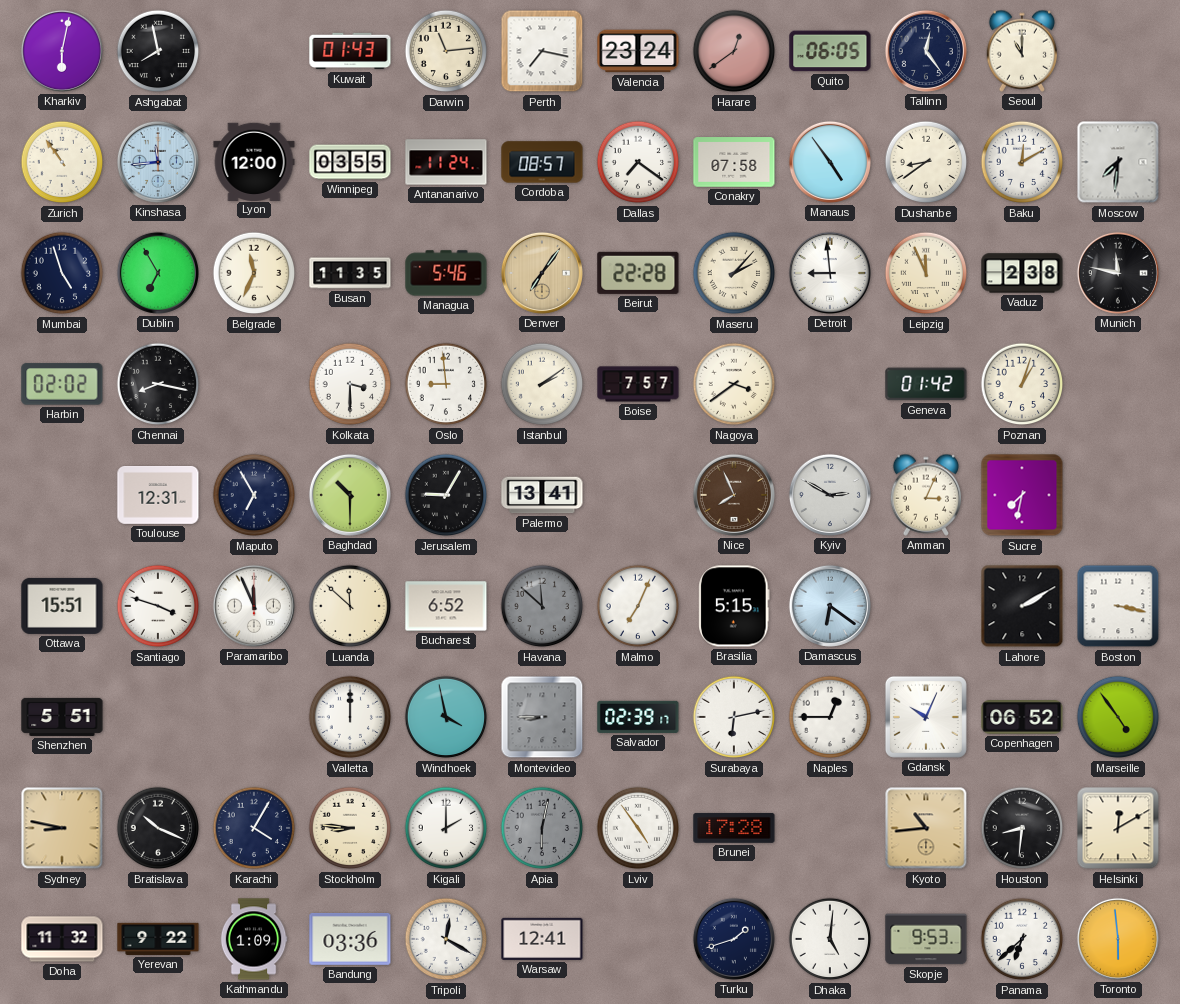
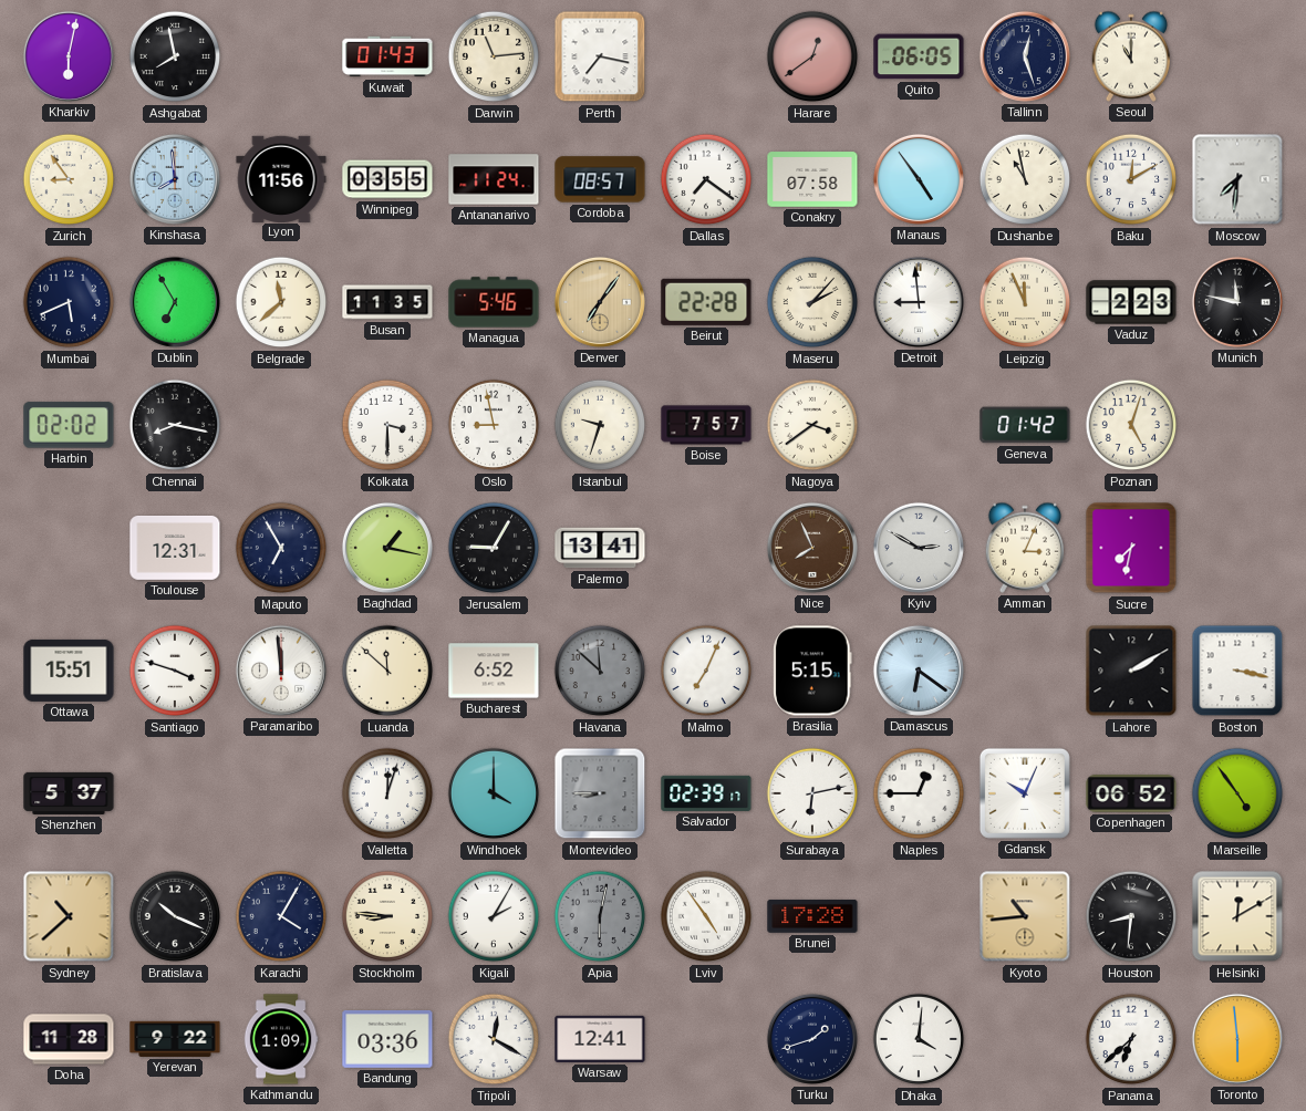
Valencia: 23:24 -> none (638, 51)
Tallinn: 12:24 -> 12:27 (1025, 56)
Zurich: 10:54 -> 8:54 (69, 179)
Kinshasa: 11:44 -> 7:59 (175, 179)
Lyon: 12:00 -> 11:56 (281, 178)
Dushanbe: 8:39 -> 10:58 (1025, 179)
Mumbai: 4:57 -> 5:41 (69, 302)
Belgrade: 11:34 -> 11:38 (281, 302)
Vaduz: 2:38 -> 2:23 (1131, 302)
Oslo: 8:59 -> 8:58 (494, 425)
Istanbul: 2:09 -> 9:33 (600, 425)
Poznan: 1:03 -> 5:03 (1131, 425)
Baghdad: 10:30 -> 1:17 (387, 548)
Paramaribo: 11:56 -> 11:59 (281, 671)
Shenzhen: 5:51 -> 5:37 (69, 793)
Valletta: 12:00 -> 12:03 (387, 793)
Windhoek: 3:58 -> 4:00 (494, 793)
Sydney: 8:47 -> 10:38 (69, 916)
Kigali: 2:00 -> 2:05 (494, 916)
Doha: 11:32 -> 11:28 (69, 1039)
Dhaka: 5:01 -> 4:01 (919, 1039)
Skopje: 9:53 -> none (926, 939)
